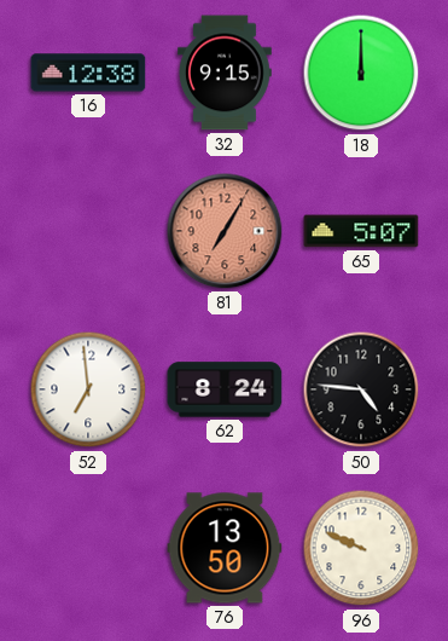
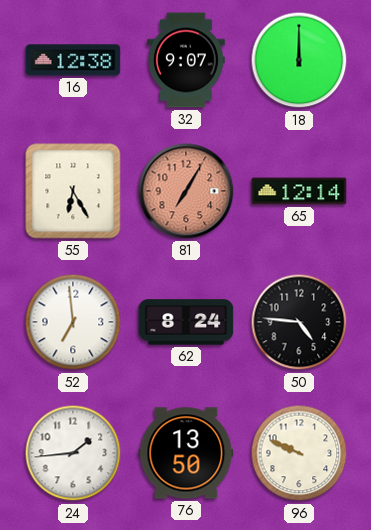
32: 9:15 -> 9:07 (187, 60)
55: none -> 6:25 (73, 191)
65: 5:07 -> 12:14 (299, 191)
24: none -> 1:44 (73, 453)
